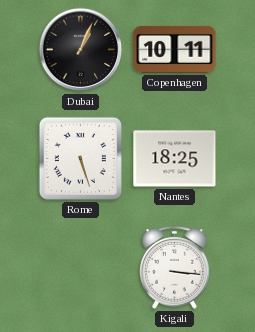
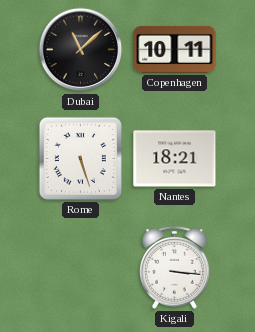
Dubai: 1:04 -> 11:08 (81, 50)
Nantes: 18:25 -> 18:21 (175, 159)
